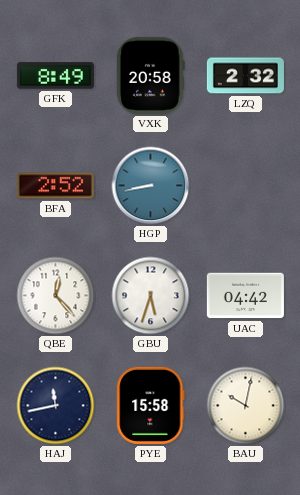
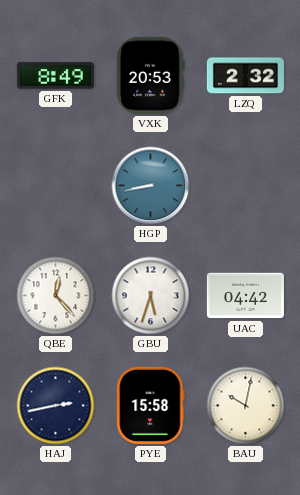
VXK: 20:58 -> 20:53 (151, 75)
BFA: 2:52 -> none (55, 186)
HAJ: 11:43 -> 2:43 (56, 406)
